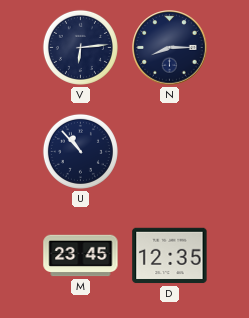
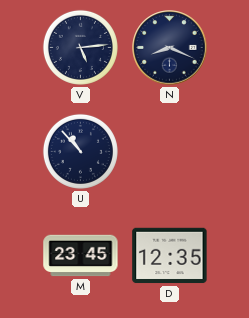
V: 6:14 -> 5:14 (80, 47)
N: 8:15 -> 8:19 (170, 48)
